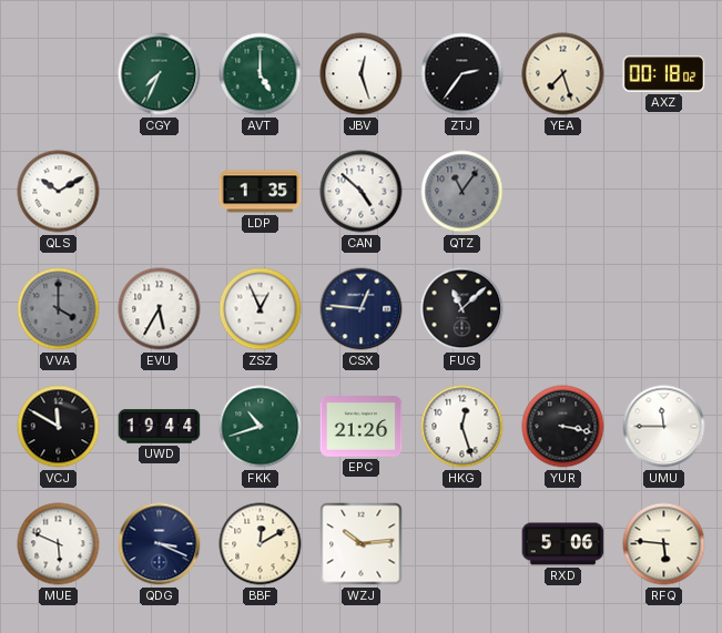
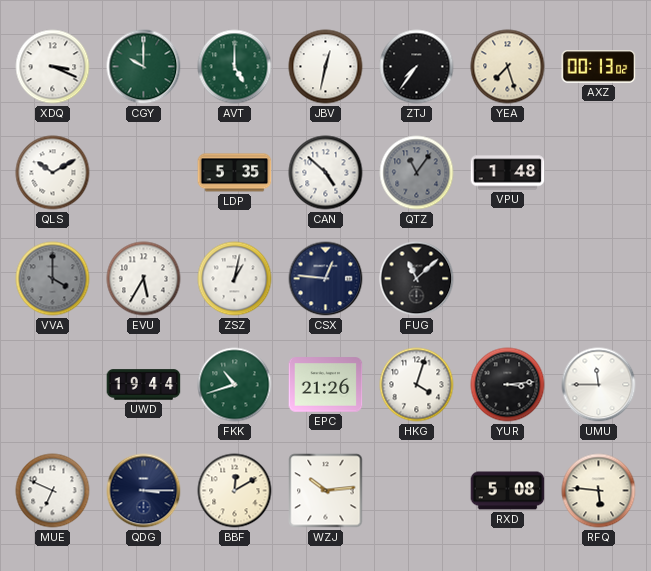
XDQ: none -> 3:19 (53, 67)
CGY: 7:34 -> 10:00 (144, 67)
JBV: 12:27 -> 12:32 (326, 67)
ZTJ: 2:36 -> 7:36 (417, 67)
AXZ: 00:18 -> 00:13 (599, 67)
LDP: 1:35 -> 5:35 (235, 173)
VPU: none -> 1:48 (508, 173)
ZSZ: 12:56 -> 1:02 (235, 279)
VCJ: 11:50 -> none (59, 427)
HKG: 12:27 -> 4:03 (417, 385)
YUR: 3:17 -> 3:14 (508, 385)
MUE: 5:49 -> 6:49 (53, 491)
QDG: 3:19 -> 3:15 (144, 491)
RXD: 5:06 -> 5:08 (508, 491)
